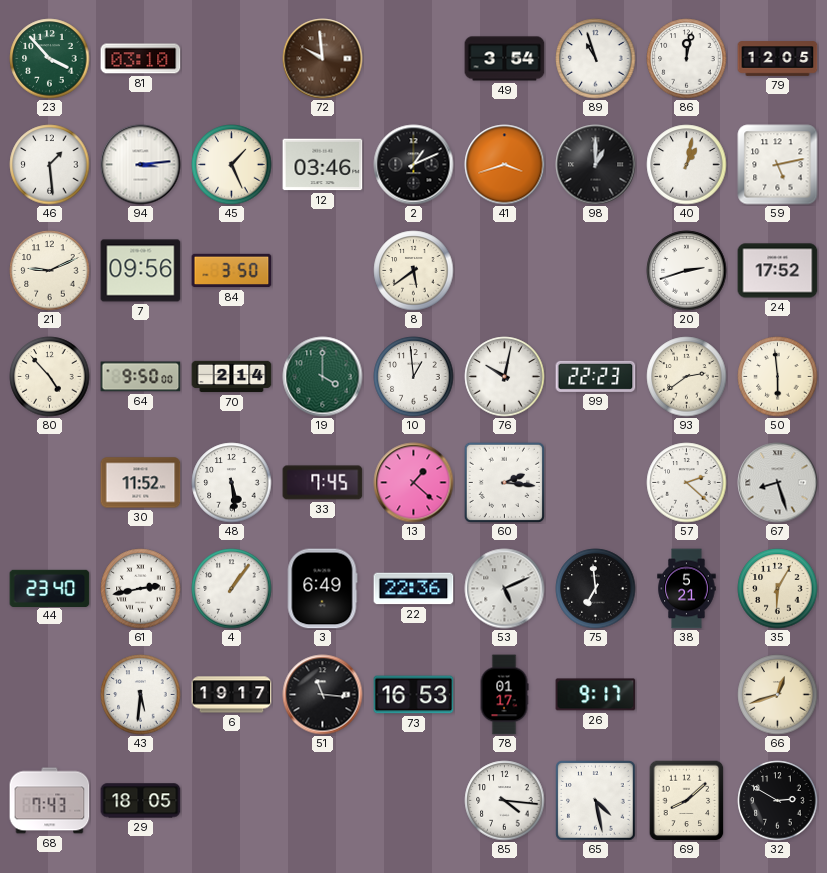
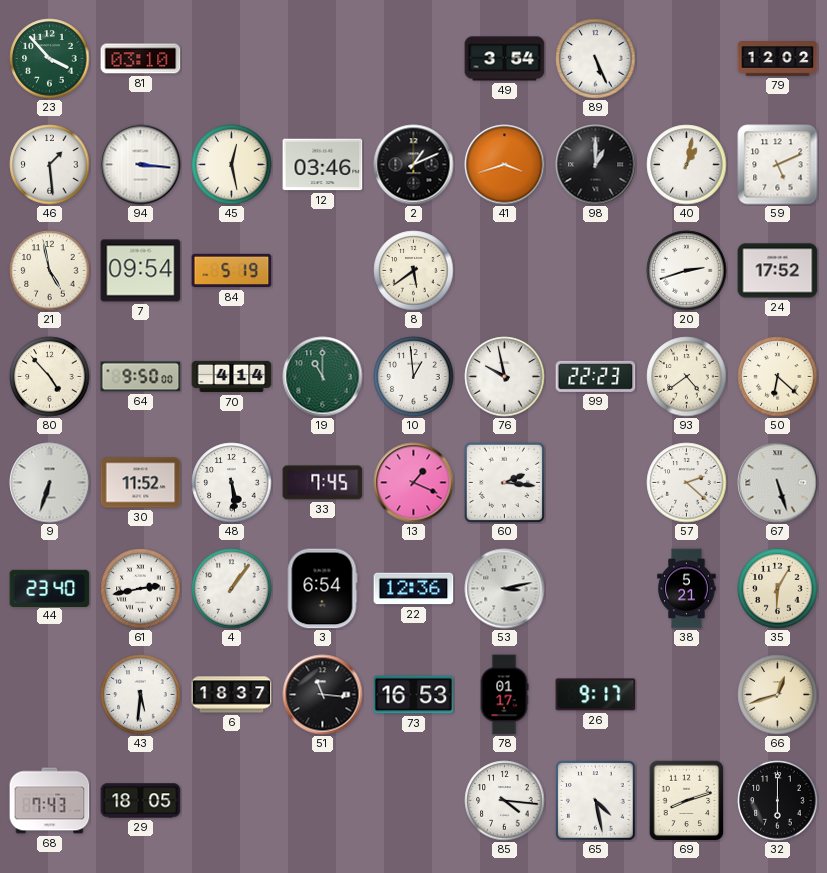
72: 9:59 -> none (323, 59)
89: 10:57 -> 5:26 (596, 59)
86: 12:02 -> none (687, 59)
79: 12:05 -> 12:02 (778, 59)
94: 3:14 -> 3:16 (141, 165)
45: 1:26 -> 12:28 (232, 165)
59: 5:13 -> 5:11 (778, 165)
21: 9:11 -> 4:58 (50, 271)
7: 09:56 -> 09:54 (141, 271)
84: 3:50 -> 5:19 (232, 271)
70: 2:14 -> 4:14 (232, 377)
19: 4:00 -> 11:00 (323, 377)
76: 10:02 -> 9:58 (505, 377)
93: 2:39 -> 4:39 (687, 377)
50: 5:59 -> 6:22 (778, 377)
9: none -> 6:33 (50, 483)
13: 1:22 -> 1:19 (414, 483)
67: 8:27 -> 5:27 (778, 483)
3: 6:49 -> 6:54 (322, 589)
22: 22:36 -> 12:36 (414, 589)
53: 5:11 -> 3:13 (505, 589)
75: 6:59 -> none (596, 589)
6: 19:17 -> 18:37 (232, 695)
69: 8:08 -> 8:12 (687, 800)
32: 2:50 -> 6:00 (778, 801)
